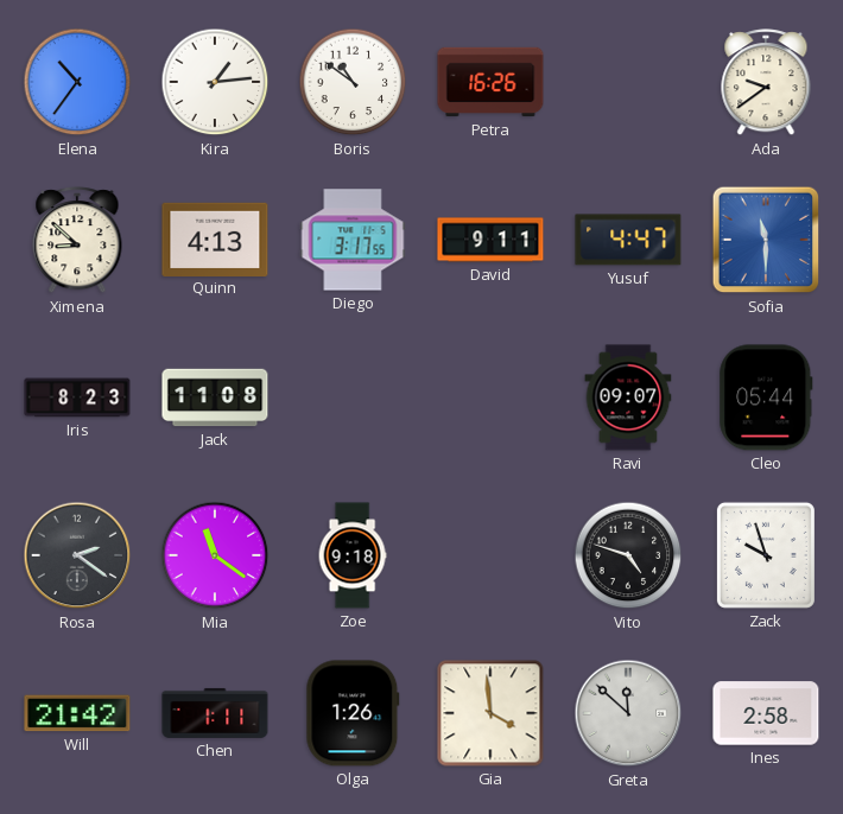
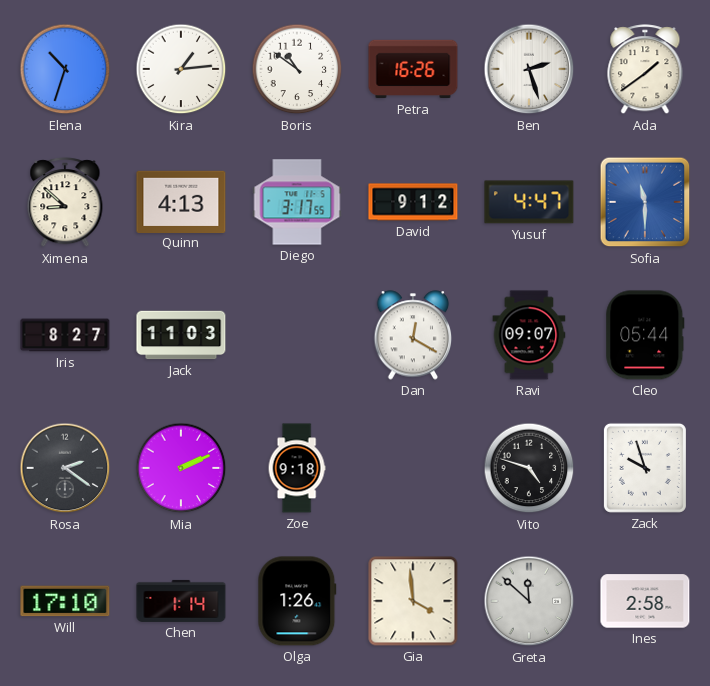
Elena: 10:36 -> 10:33 (65, 69)
Ben: none -> 2:27 (529, 69)
Ada: 9:39 -> 1:39 (645, 70)
David: 9:11 -> 9:12 (413, 202)
Iris: 8:23 -> 8:27 (65, 335)
Jack: 11:08 -> 11:03 (181, 335)
Dan: none -> 12:20 (413, 335)
Mia: 11:21 -> 2:11 (181, 468)
Will: 21:42 -> 17:10 (65, 601)
Chen: 1:11 -> 1:14 (181, 601)
